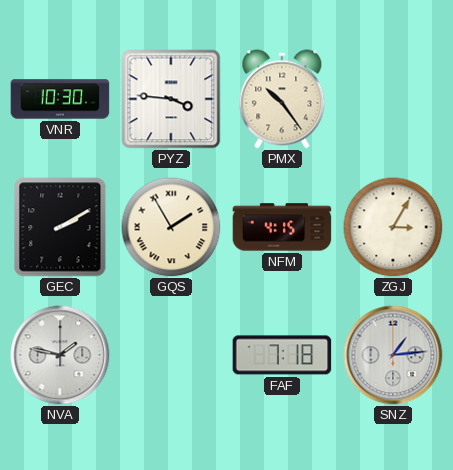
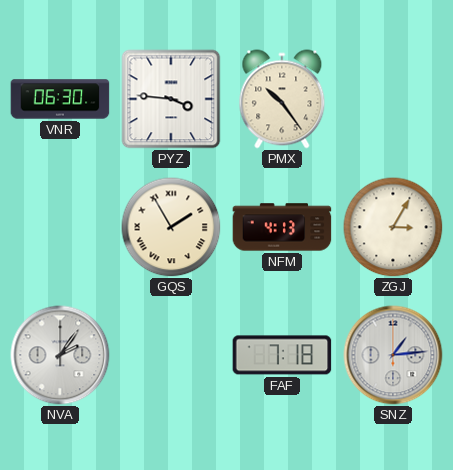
VNR: 10:30 -> 06:30 (60, 99)
GEC: 2:10 -> none (60, 227)
NFM: 4:15 -> 4:13 (282, 227)
NVA: 1:47 -> 2:06 (60, 355)
